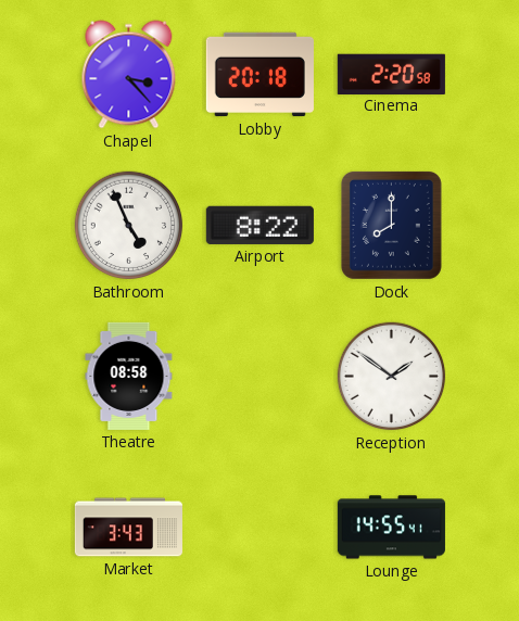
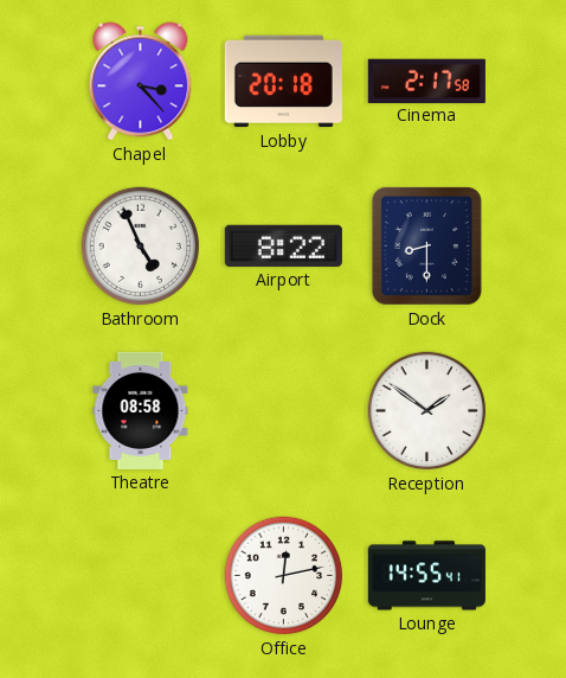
Cinema: 2:20 -> 2:17 (426, 81)
Dock: 8:00 -> 8:30 (426, 245)
Market: 3:43 -> none (128, 528)
Office: none -> 12:13 (284, 576)
